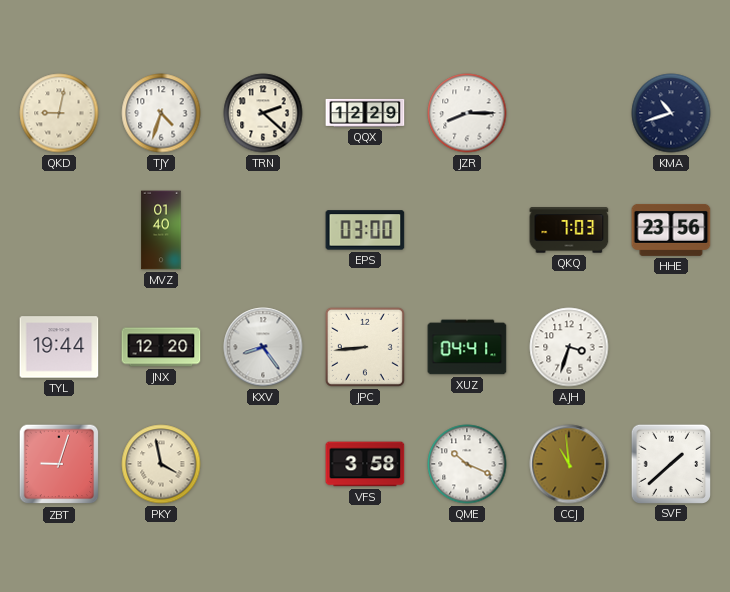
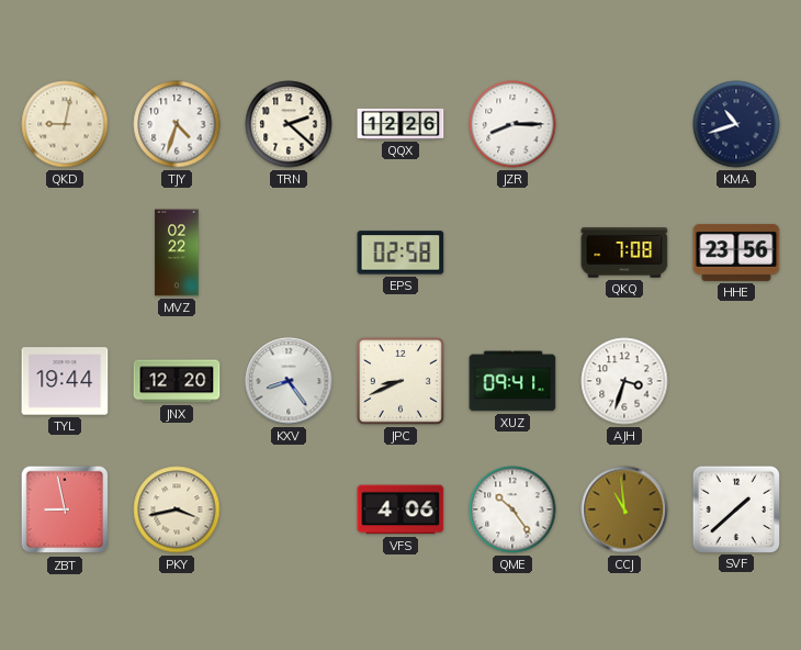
QQX: 12:29 -> 12:26 (400, 124)
MVZ: 01:40 -> 02:22 (177, 253)
EPS: 03:00 -> 02:58 (400, 253)
QKQ: 7:03 -> 7:08 (624, 253)
JPC: 8:44 -> 8:41 (400, 381)
XUZ: 04:41 -> 09:41 (512, 381)
ZBT: 9:03 -> 8:58 (65, 509)
PKY: 3:58 -> 3:43 (177, 509)
VFS: 3:58 -> 4:06 (400, 509)
QME: 10:19 -> 10:24 (512, 509)
